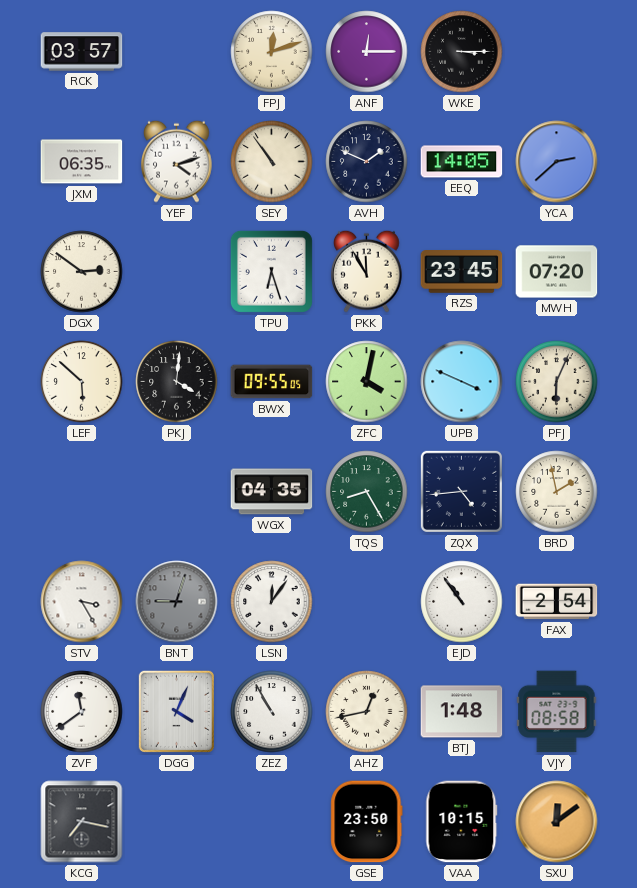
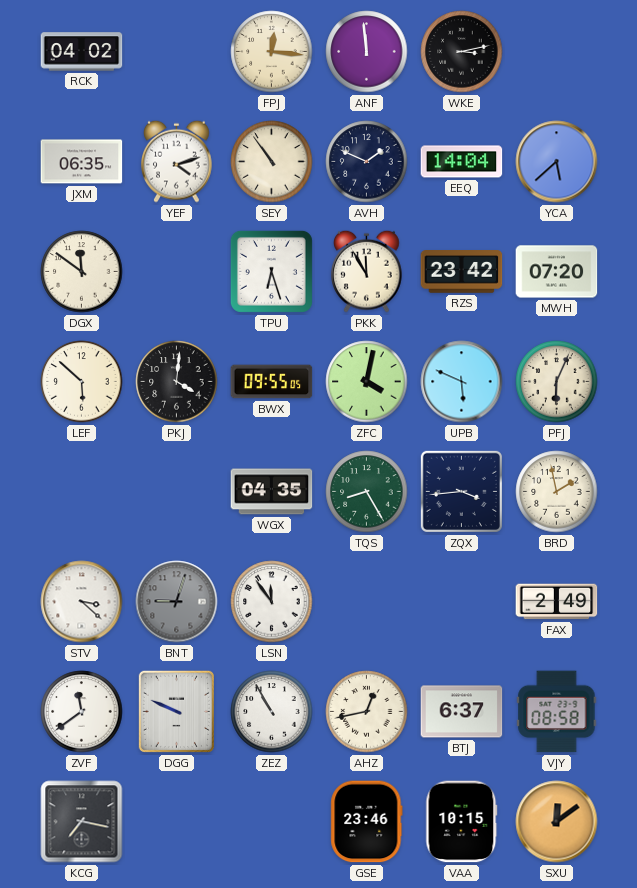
RCK: 03:57 -> 04:02 (82, 52)
FPJ: 12:12 -> 12:16 (272, 52)
ANF: 12:15 -> 11:59 (367, 52)
WKE: 3:15 -> 3:13 (462, 52)
EEQ: 14:05 -> 14:04 (462, 162)
YCA: 2:38 -> 5:38 (557, 162)
DGX: 2:51 -> 11:51 (82, 272)
RZS: 23:45 -> 23:42 (462, 272)
UPB: 3:49 -> 5:49 (462, 382)
ZQX: 4:44 -> 3:44 (461, 491)
STV: 3:25 -> 3:22 (82, 602)
LSN: 12:06 -> 11:54 (272, 602)
EJD: 10:54 -> none (462, 602)
FAX: 2:54 -> 2:49 (557, 602)
DGG: 4:04 -> 9:49 (176, 711)
BTJ: 1:48 -> 6:37 (462, 712)
GSE: 23:50 -> 23:46 (367, 822)
